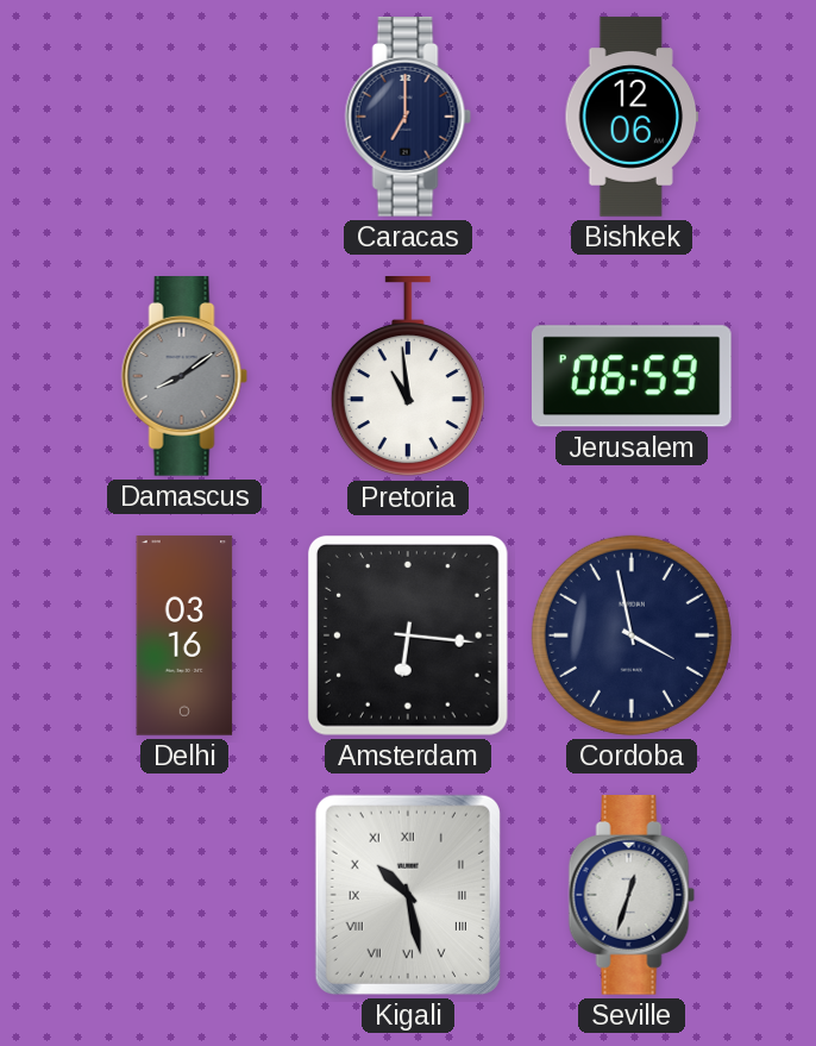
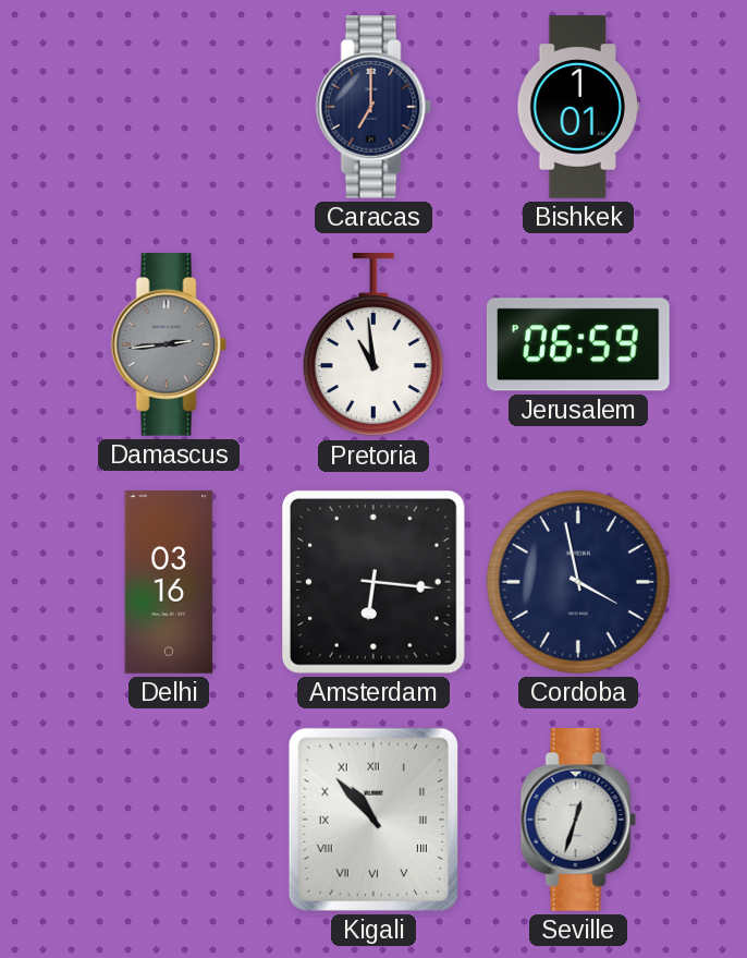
Bishkek: 12:06 -> 1:01 (578, 107)
Damascus: 8:09 -> 2:44 (169, 345)
Kigali: 10:28 -> 10:53 (373, 820)
